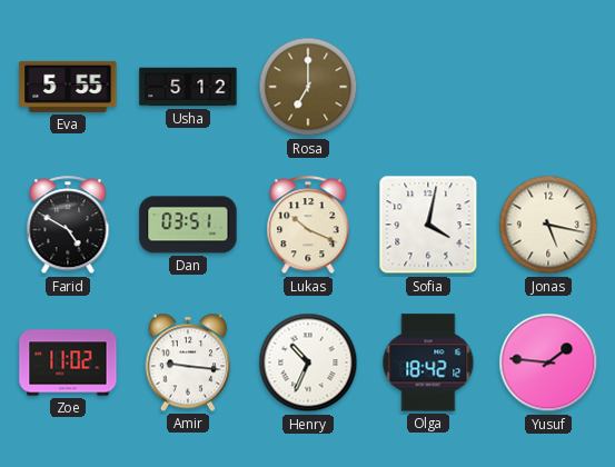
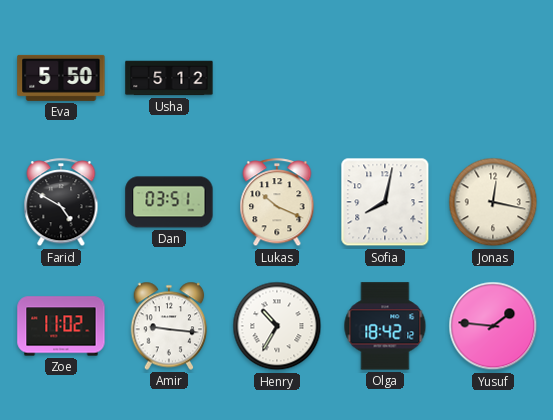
Eva: 5:55 -> 5:50 (61, 78)
Rosa: 7:00 -> none (308, 87)
Sofia: 4:02 -> 8:02 (385, 202)
Jonas: 5:17 -> 12:17 (493, 202)
Henry: 10:34 -> 10:35 (277, 326)
